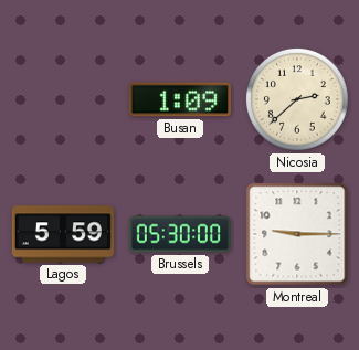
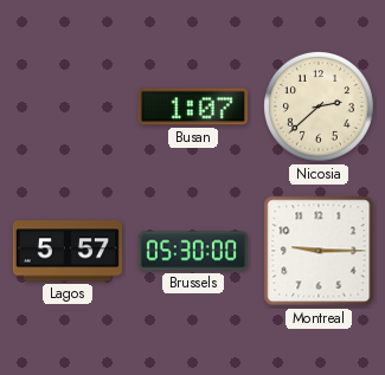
Busan: 1:09 -> 1:07 (193, 106)
Lagos: 5:59 -> 5:57 (68, 251)
